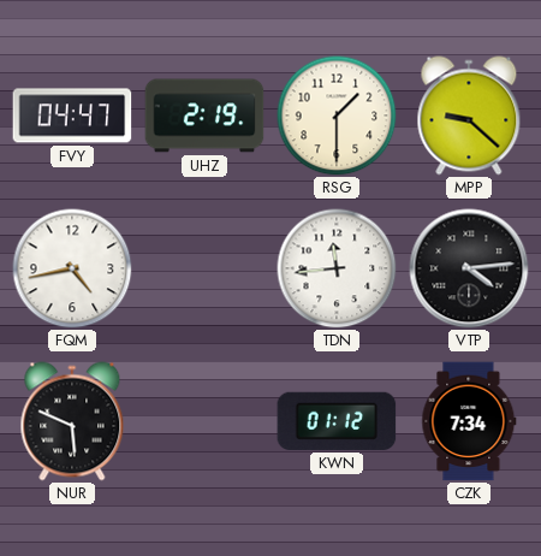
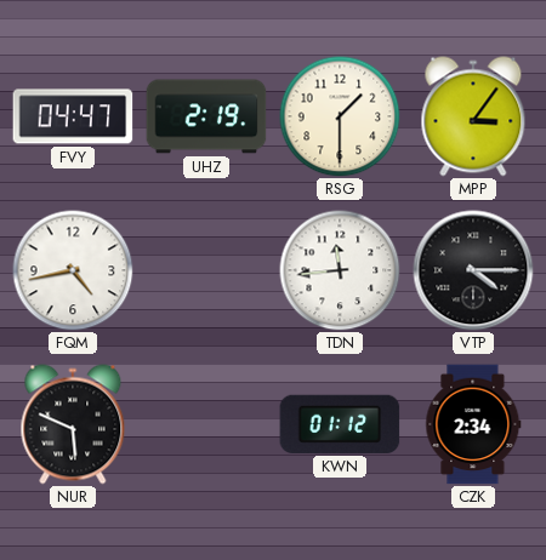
MPP: 9:22 -> 3:06 (473, 116)
VTP: 4:14 -> 4:15 (473, 270)
CZK: 7:34 -> 2:34 (473, 424)
